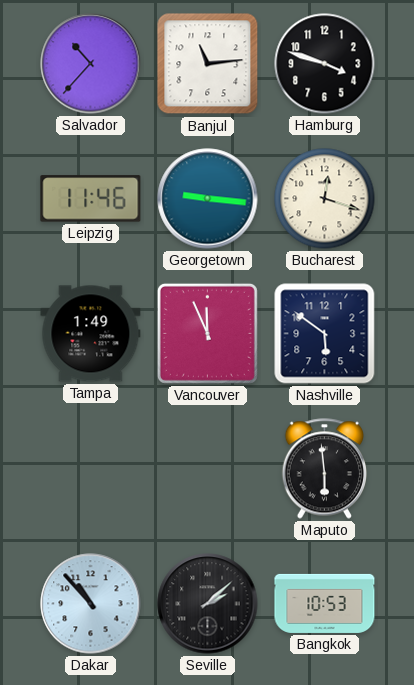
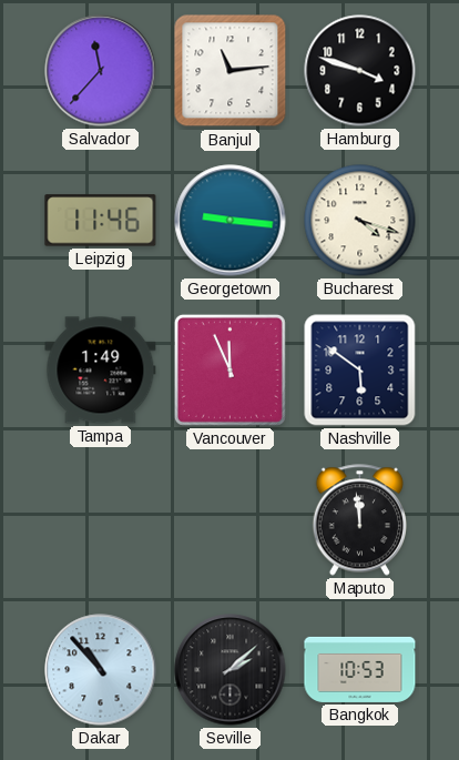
Salvador: 10:37 -> 11:37 (101, 71)
Bucharest: 12:18 -> 4:18 (360, 221)
Maputo: 5:59 -> 11:59 (359, 520)
